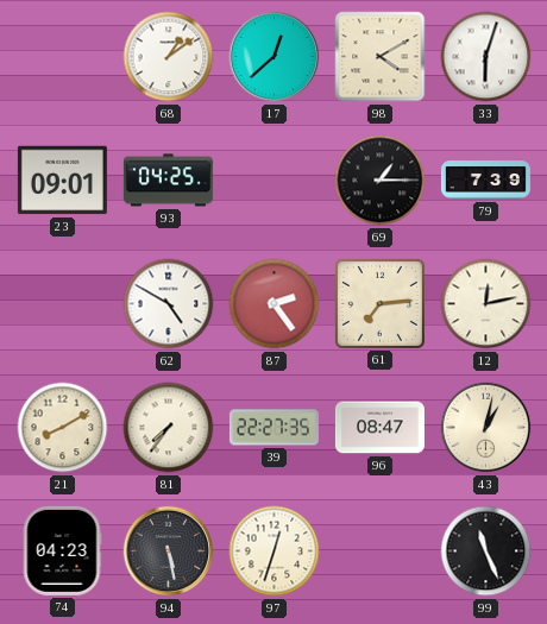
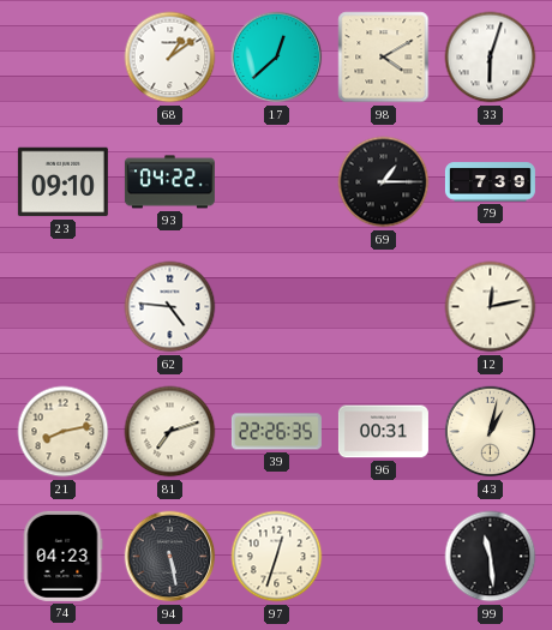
23: 09:01 -> 09:10 (62, 182)
93: 04:25 -> 04:22 (169, 182)
62: 4:50 -> 4:46 (170, 307)
87: 2:24 -> none (275, 304)
61: 7:14 -> none (379, 303)
21: 8:10 -> 8:13 (64, 432)
81: 7:36 -> 7:12 (170, 432)
39: 22:27 -> 22:26 (276, 432)
96: 08:47 -> 00:31 (383, 432)
99: 11:26 -> 11:29 (491, 557)
